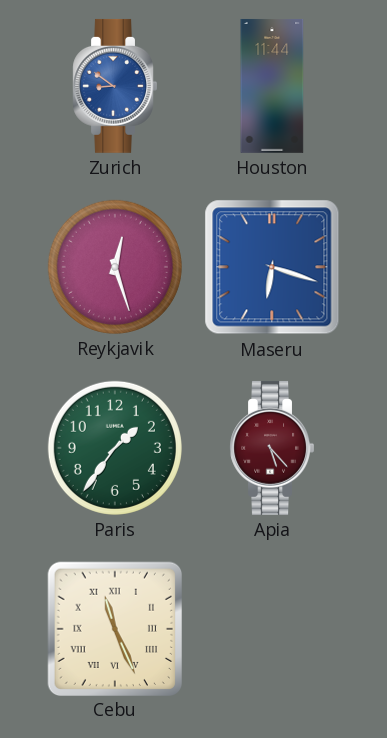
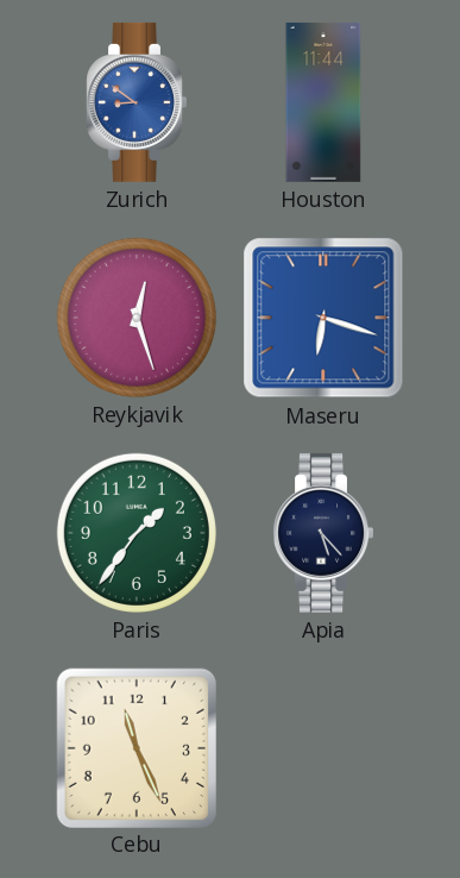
Apia dial: burgundy -> navy (323, 533)
Cebu numerals: Roman -> Arabic (136, 747)
